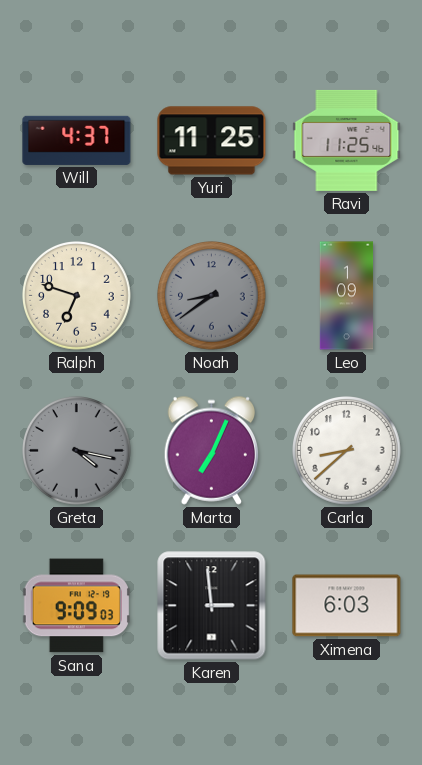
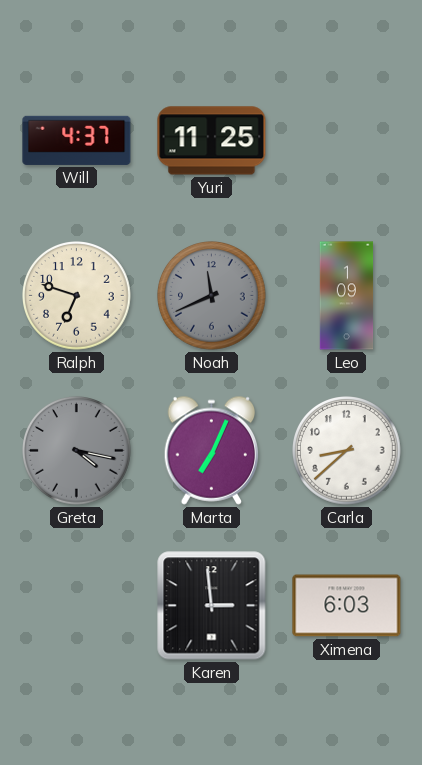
Ravi: 11:25 -> none (347, 140)
Noah: 8:39 -> 11:41 (212, 296)
Sana: 9:09 -> none (76, 606)
